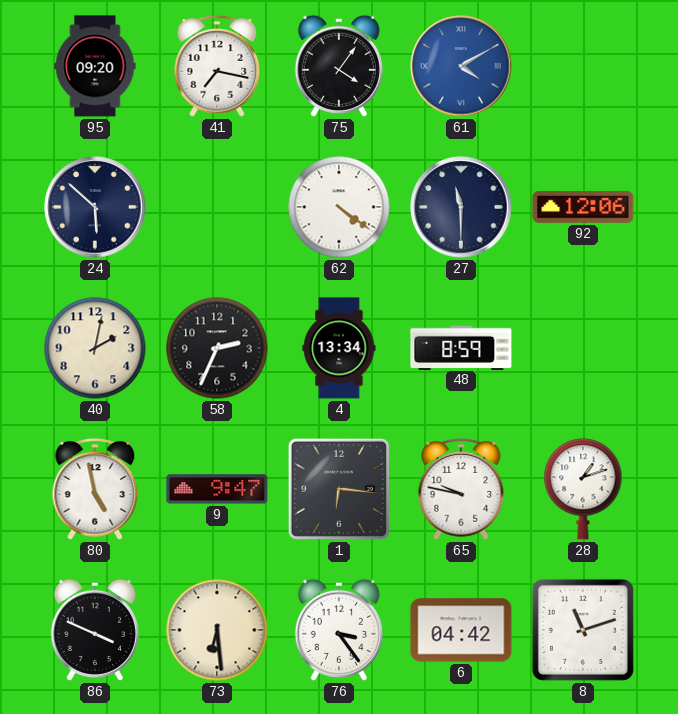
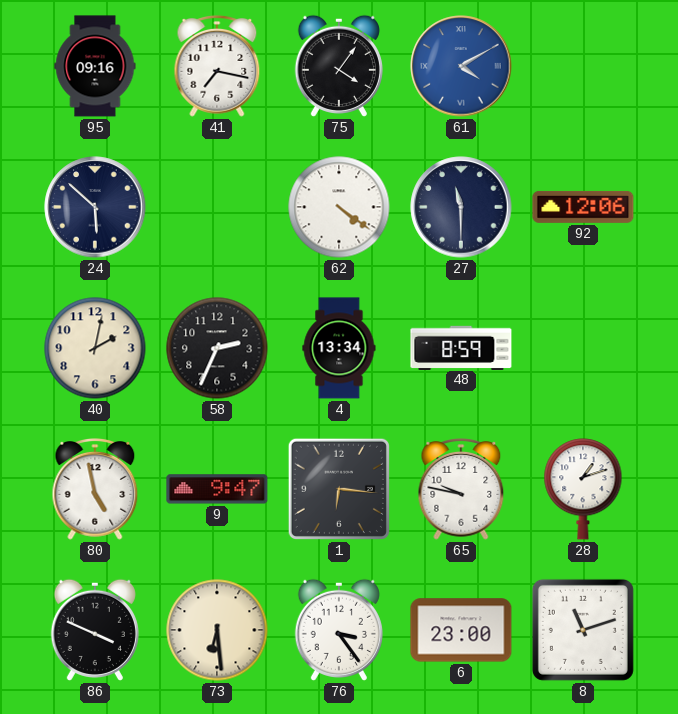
95: 09:20 -> 09:16 (95, 66)
6: 04:42 -> 23:00 (461, 630)
